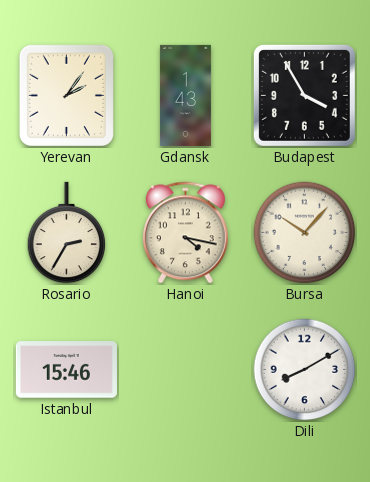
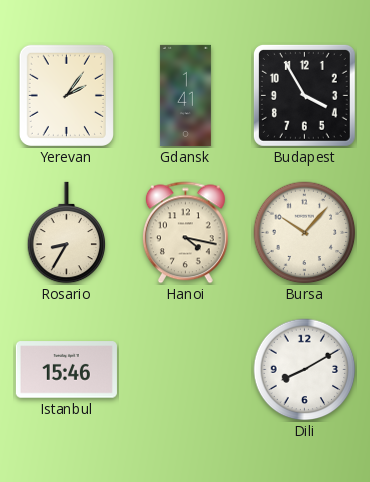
Gdansk: 1:43 -> 1:41 (185, 95)
Rosario: 2:35 -> 8:35 (67, 233)
